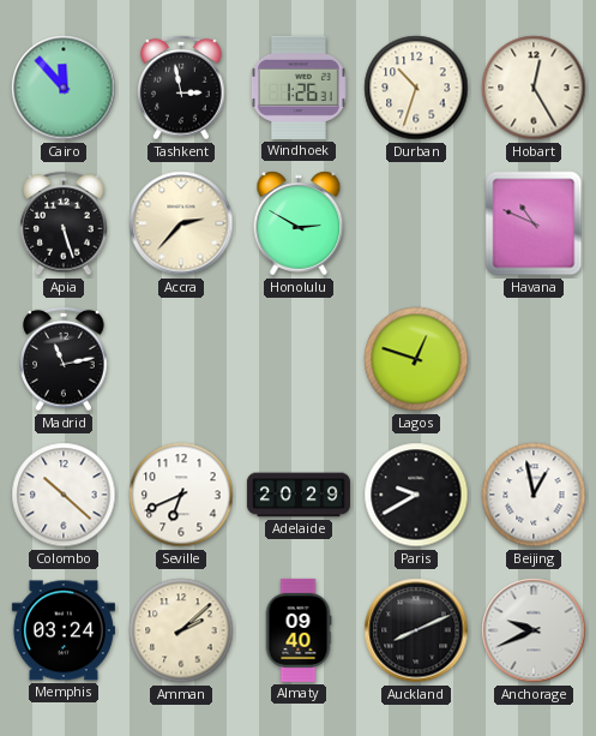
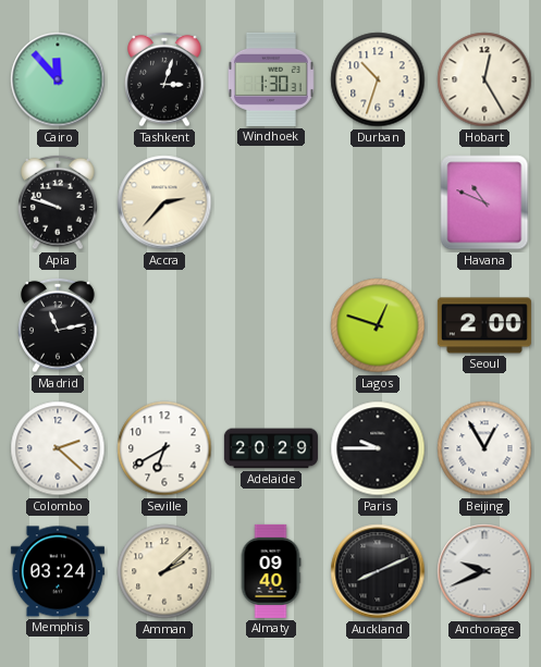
Tashkent: 2:58 -> 3:03 (164, 79)
Windhoek: 1:26 -> 1:30 (271, 79)
Apia: 5:27 -> 9:48 (58, 202)
Honolulu: 2:50 -> none (299, 223)
Seoul: none -> 2:00 (484, 325)
Colombo: 10:22 -> 2:22 (58, 448)
Seville: 6:41 -> 6:40 (164, 448)
Paris: 9:40 -> 9:45 (378, 448)
Beijing: 12:58 -> 12:55 (484, 448)
